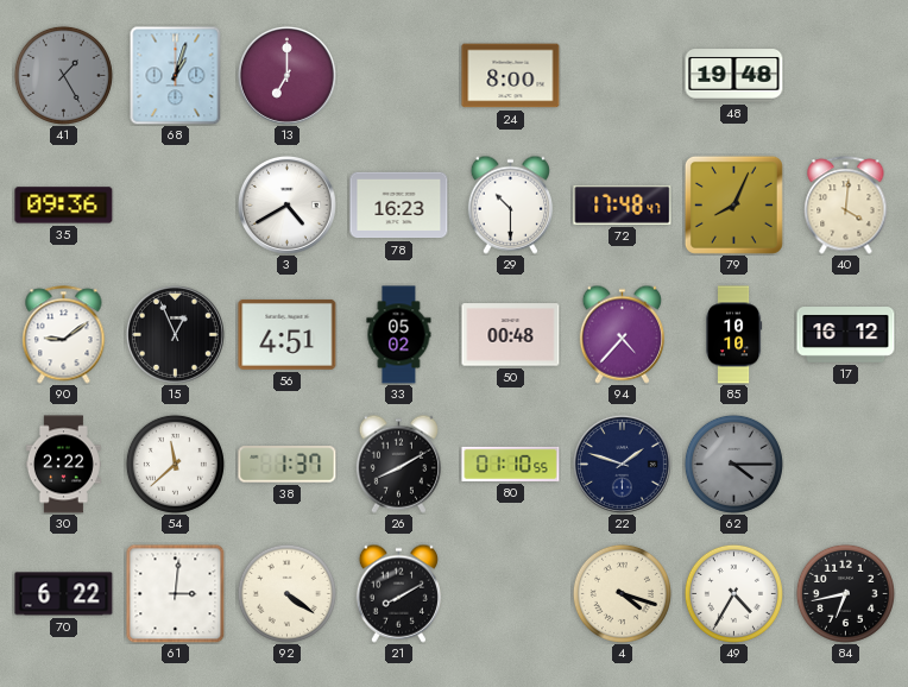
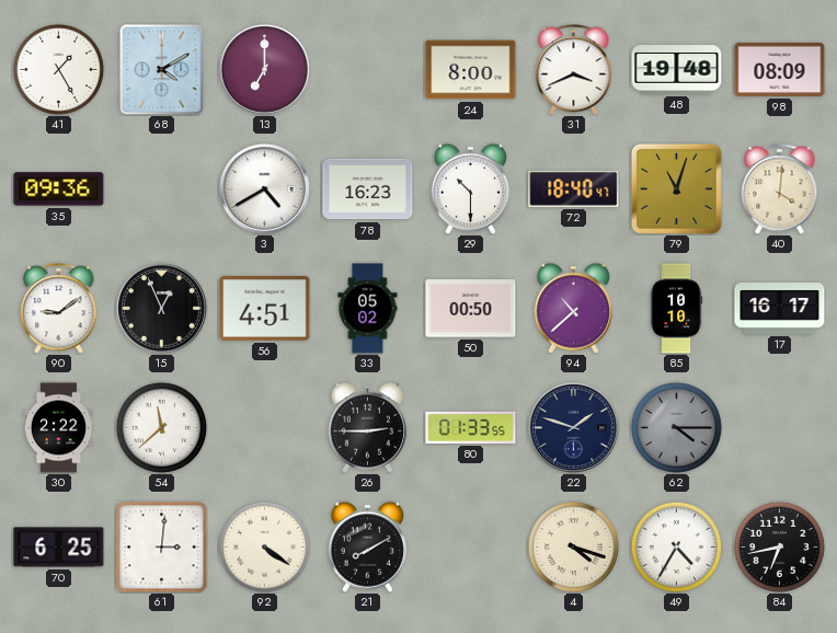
41 dial: grey -> white (58, 69)
68: 1:03 -> 4:10 (162, 69)
31: none -> 3:41 (574, 70)
98: none -> 08:09 (780, 69)
72: 17:48 -> 18:40 (574, 188)
79: 8:04 -> 11:03 (676, 188)
50: 00:48 -> 00:50 (471, 309)
94: 4:37 -> 10:38 (573, 308)
17: 16:12 -> 16:17 (780, 309)
38: 1:37 -> none (288, 465)
26: 8:10 -> 2:45 (367, 427)
80: 01:10 -> 01:33 (471, 427)
70: 6:22 -> 6:25 (59, 548)
